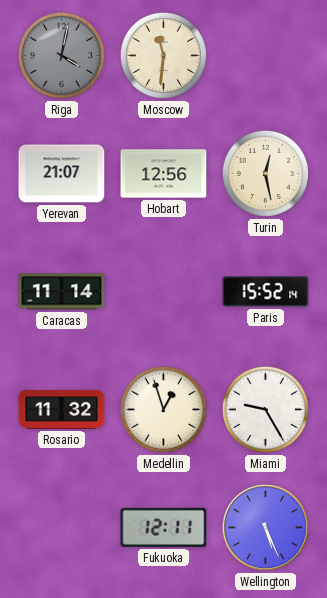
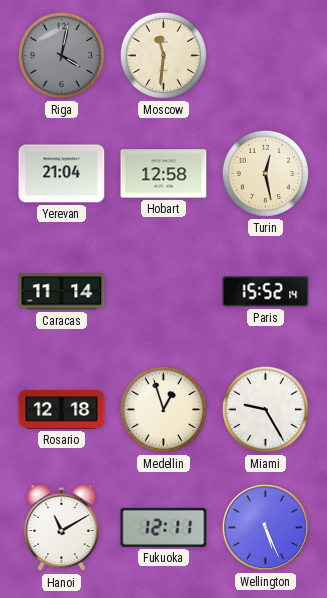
Yerevan: 21:07 -> 21:04 (62, 174)
Hobart: 12:56 -> 12:58 (164, 174)
Rosario: 11:32 -> 12:18 (62, 409)
Hanoi: none -> 11:10 (62, 528)
